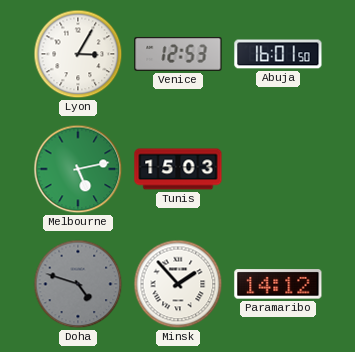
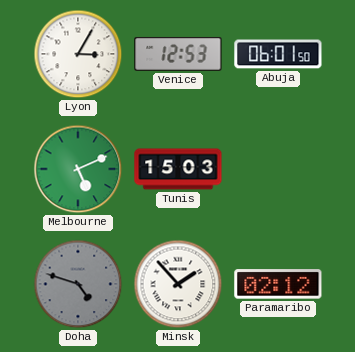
Abuja: 16:01 -> 06:01 (278, 54)
Melbourne: 5:13 -> 5:11 (78, 169)
Paramaribo: 14:12 -> 02:12 (278, 284)
